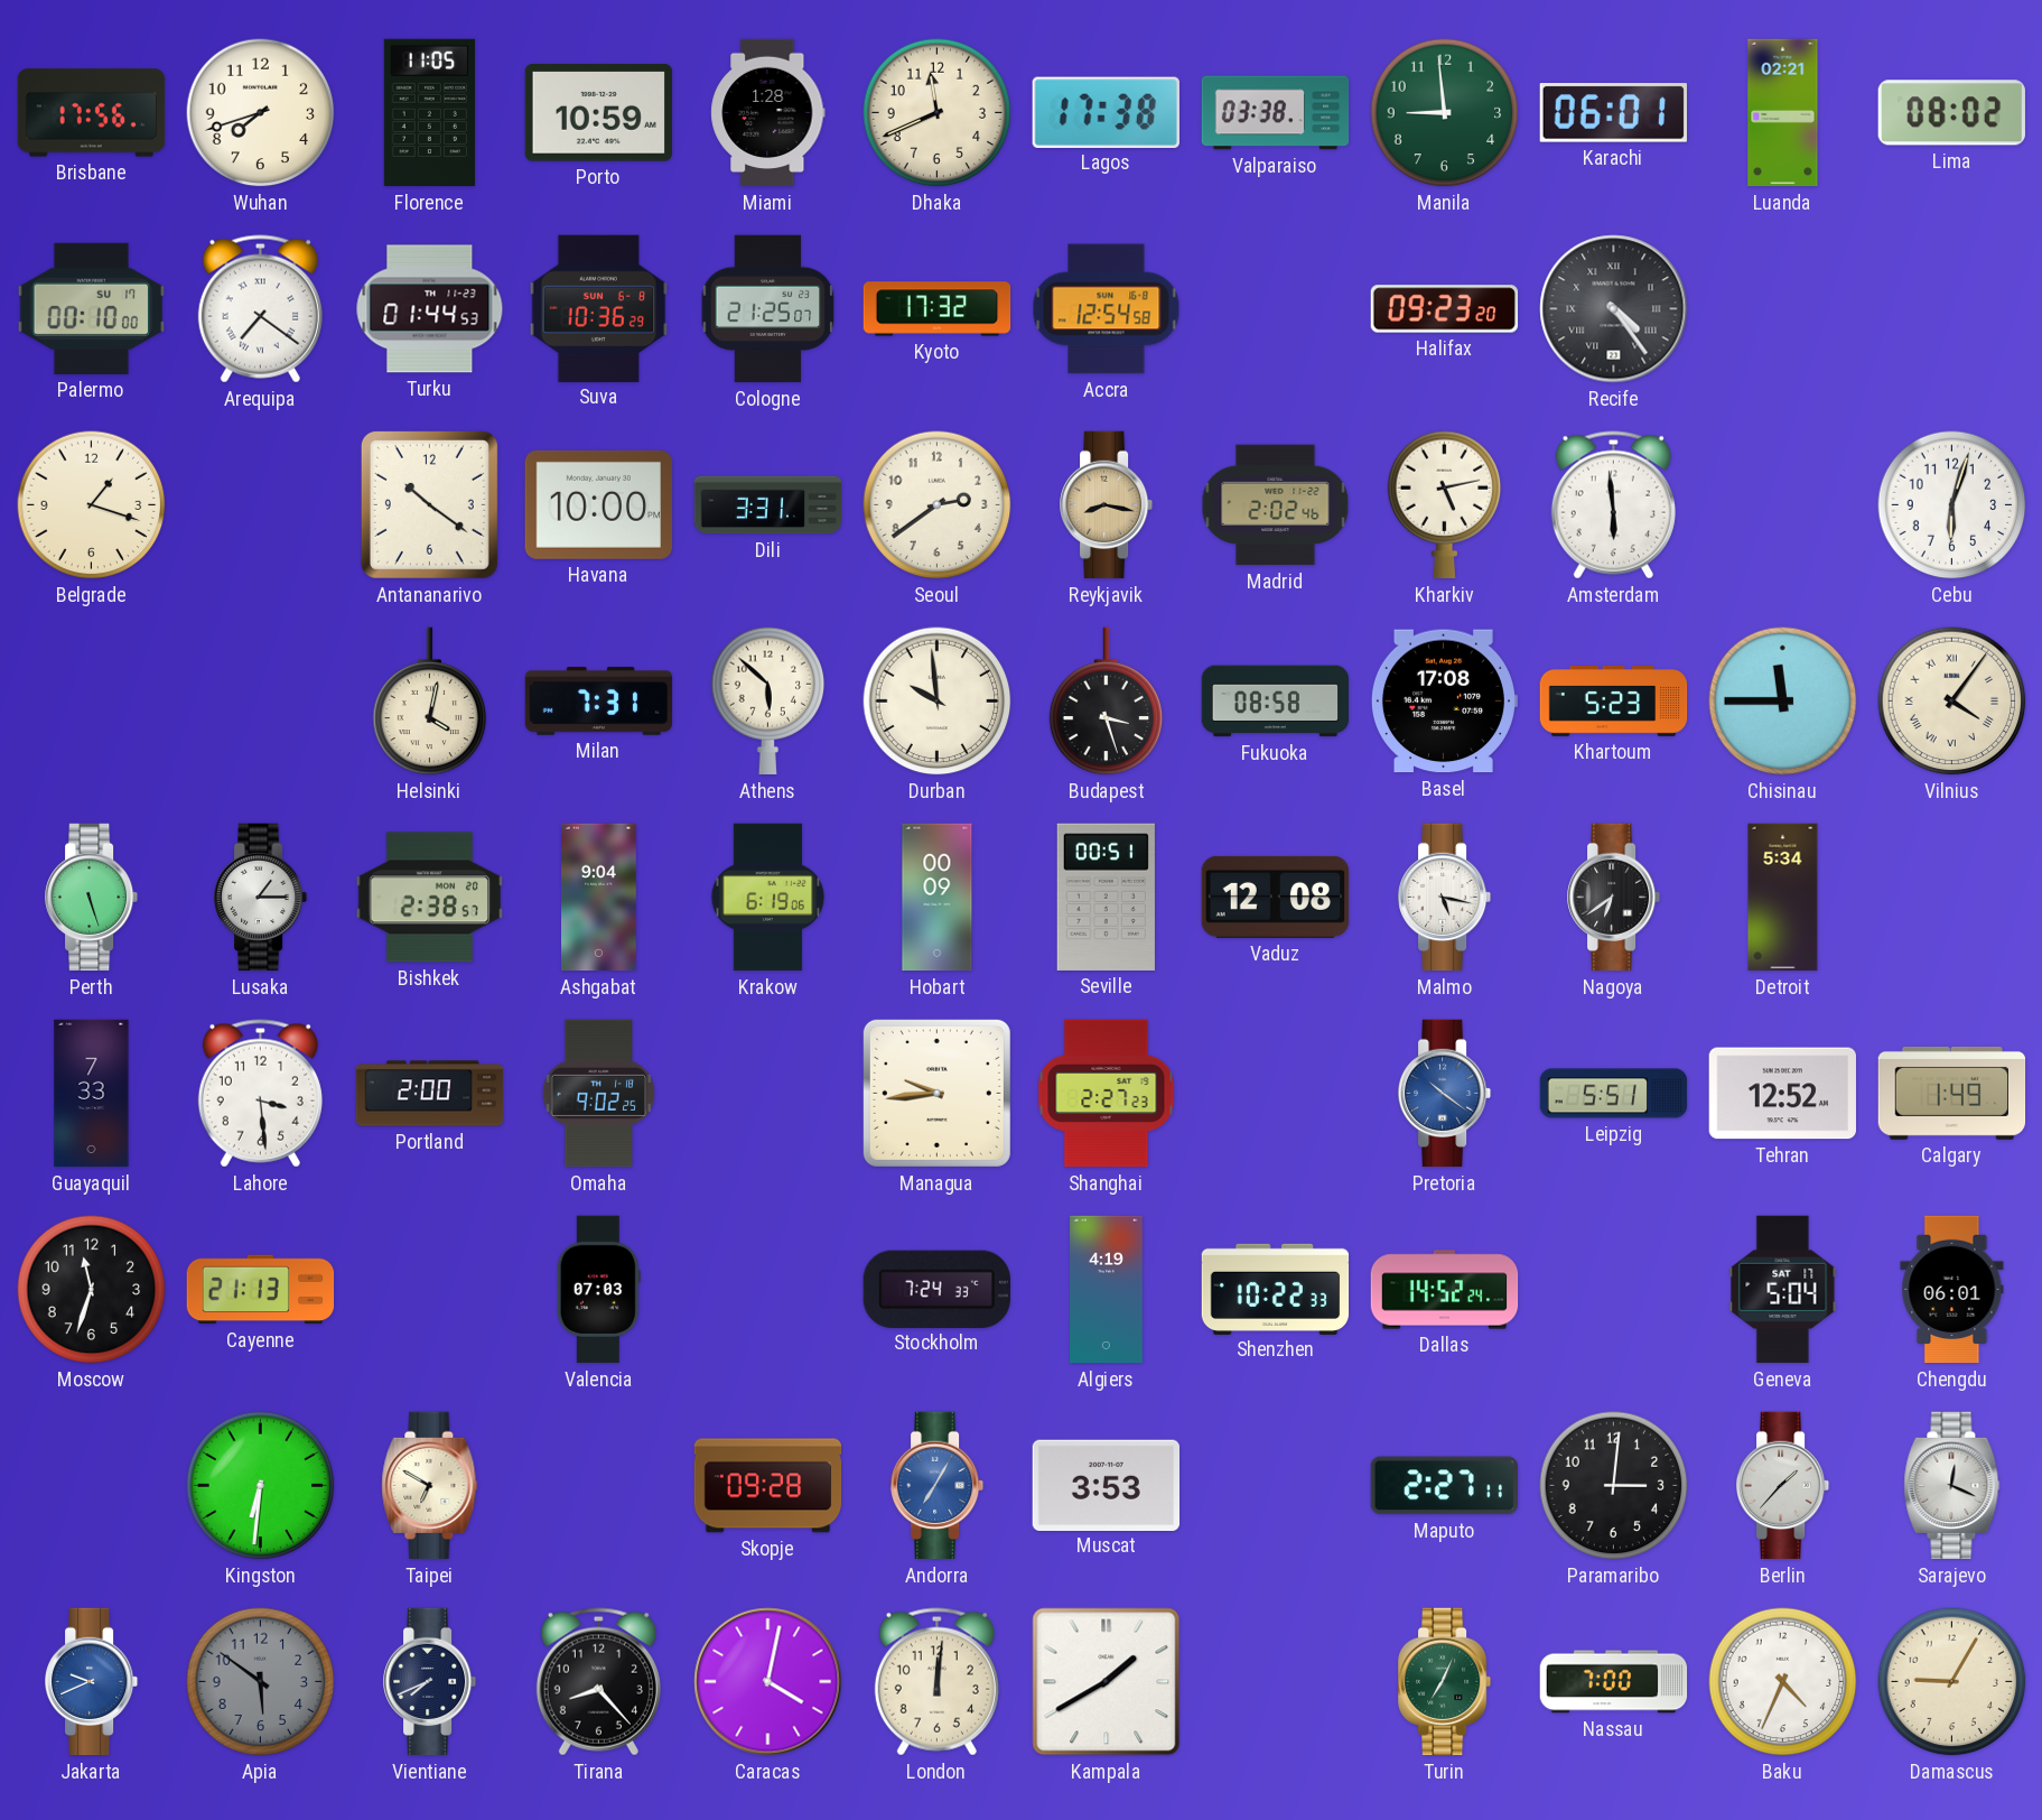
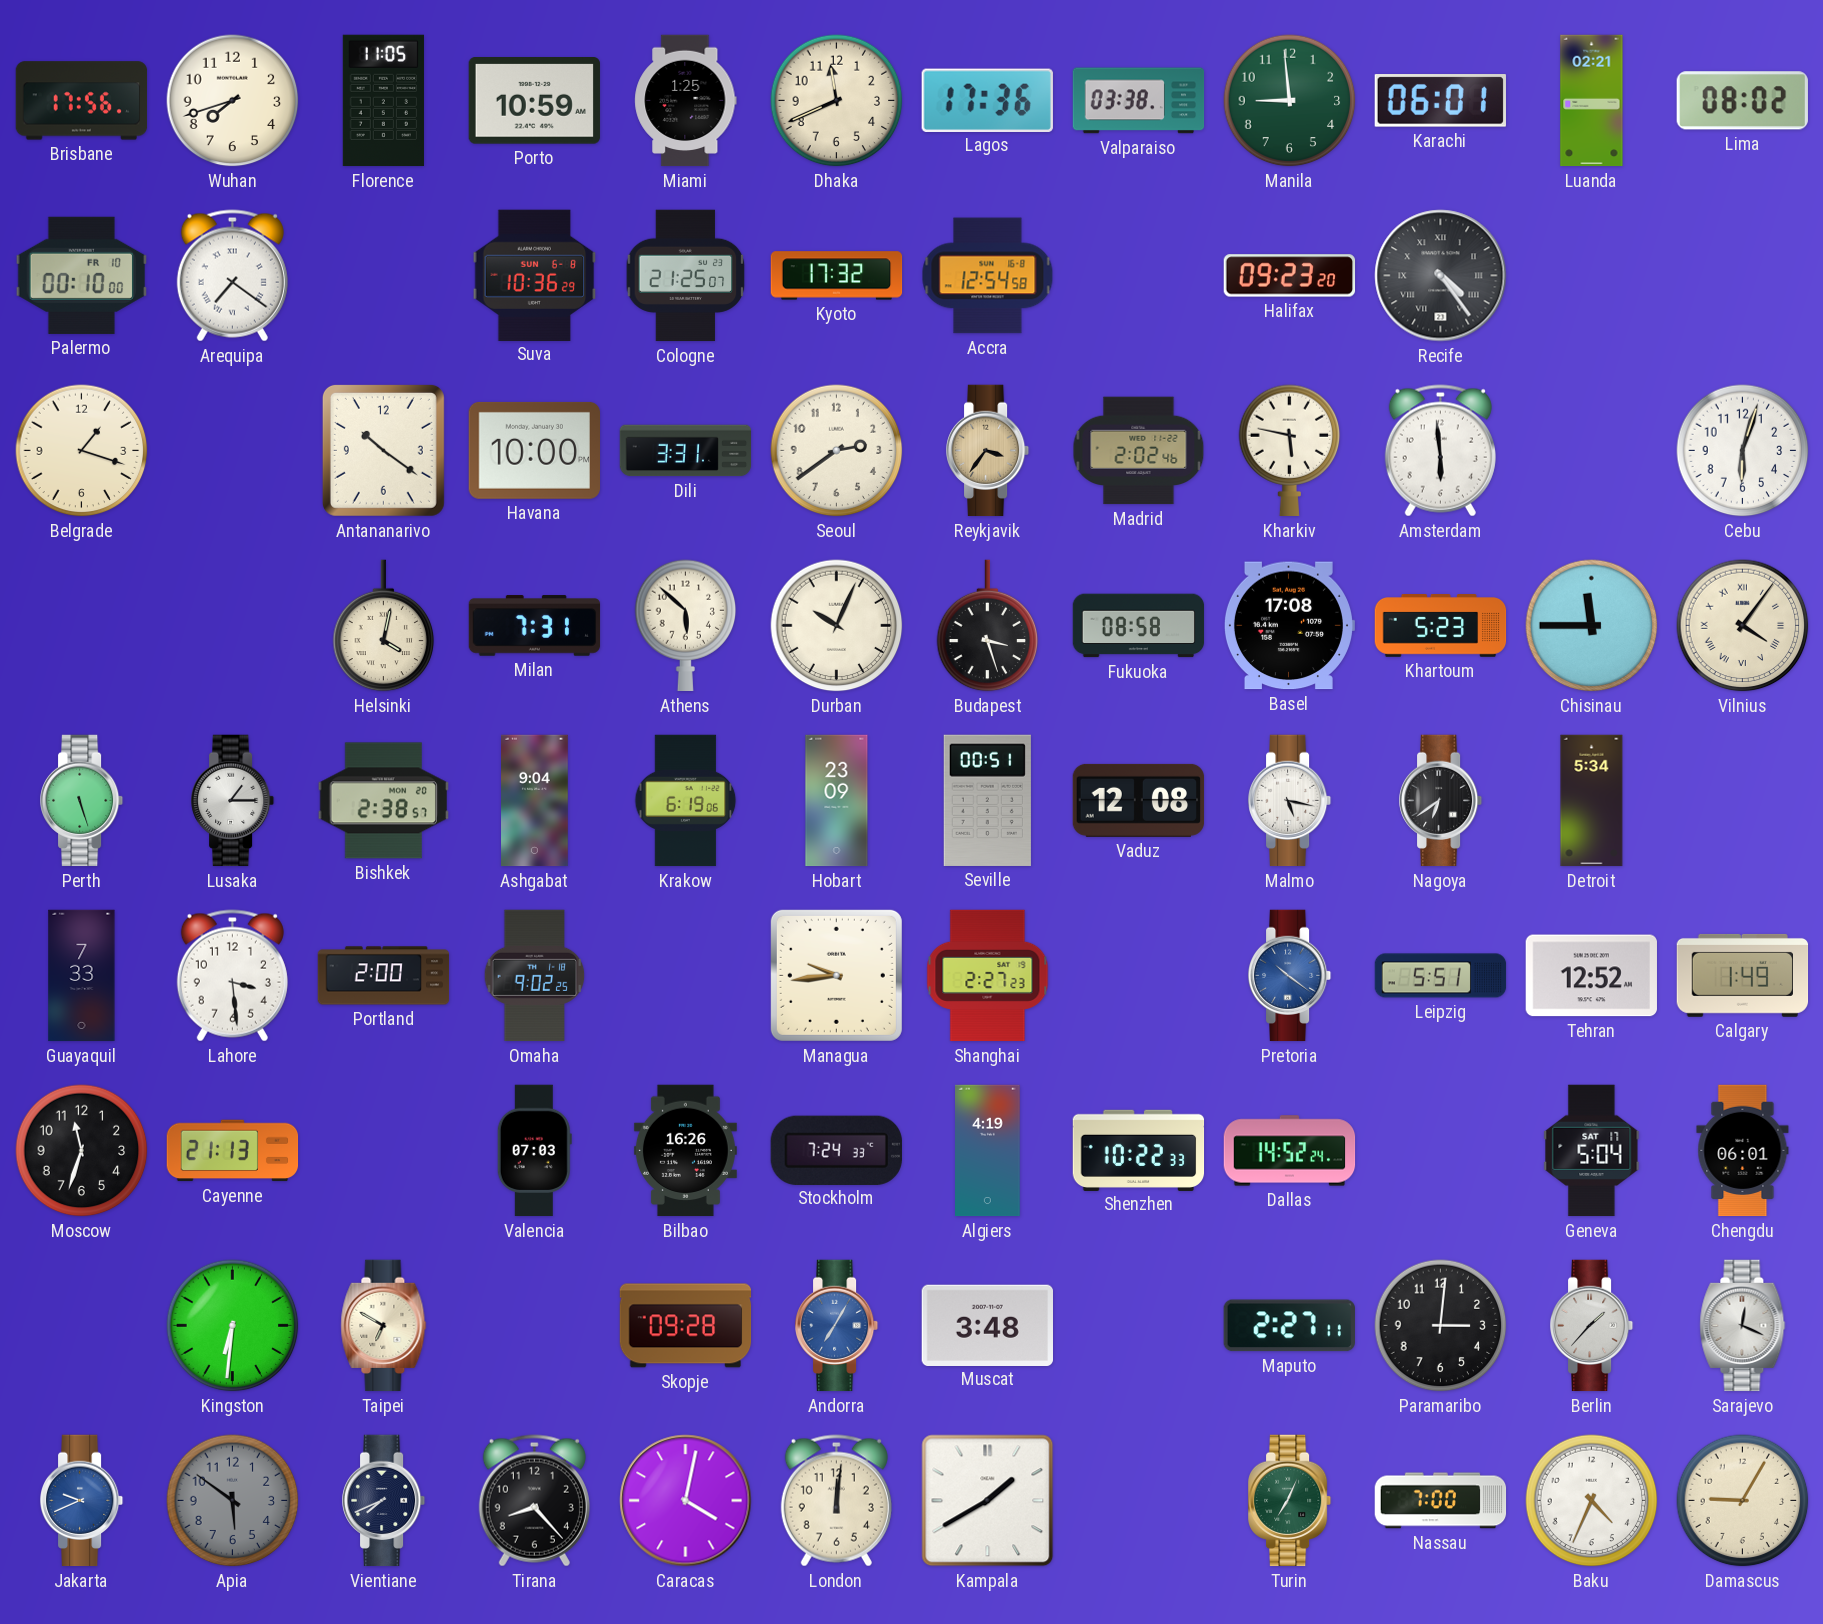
Miami: 1:28 -> 1:25 (686, 101)
Lagos: 17:38 -> 17:36 (987, 100)
Palermo date: SU 17 -> FR 10 (81, 275)
Turku: 01:44 -> none (430, 309)
Reykjavik: 8:17 -> 3:36 (988, 451)
Kharkiv: 5:13 -> 5:47 (1290, 451)
Durban: 9:59 -> 10:04 (837, 626)
Hobart: 00:09 -> 23:09 (837, 801)
Bilbao: none -> 16:26 (685, 1151)
Muscat: 3:53 -> 3:48 (987, 1325)
